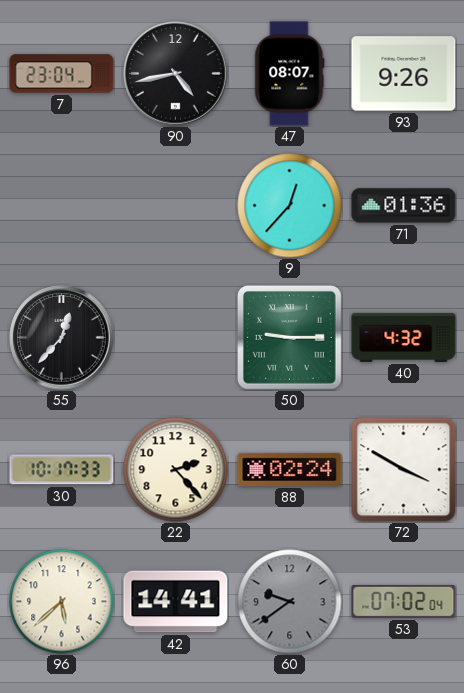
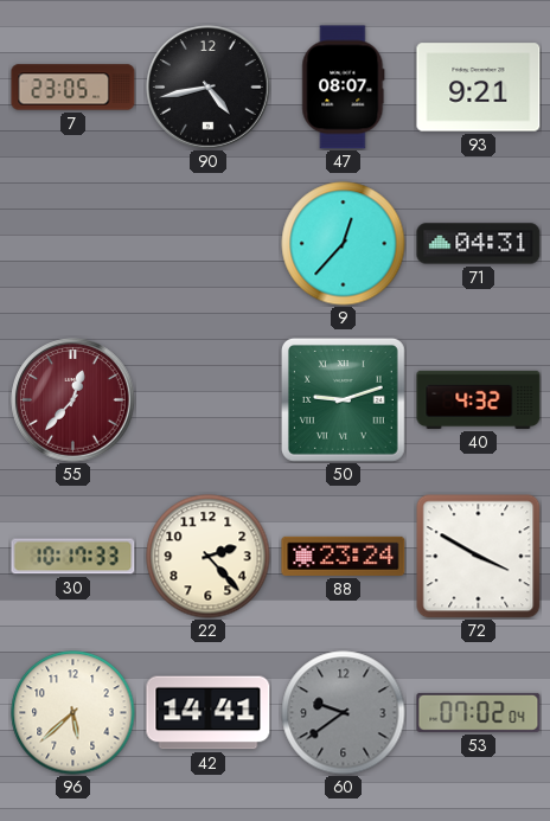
7: 23:04 -> 23:05 (73, 88)
93: 9:26 -> 9:21 (479, 88)
71: 01:36 -> 04:31 (479, 244)
55 dial: black -> burgundy (73, 400)
50: 9:15 -> 9:12 (343, 399)
88: 02:24 -> 23:24 (344, 556)
